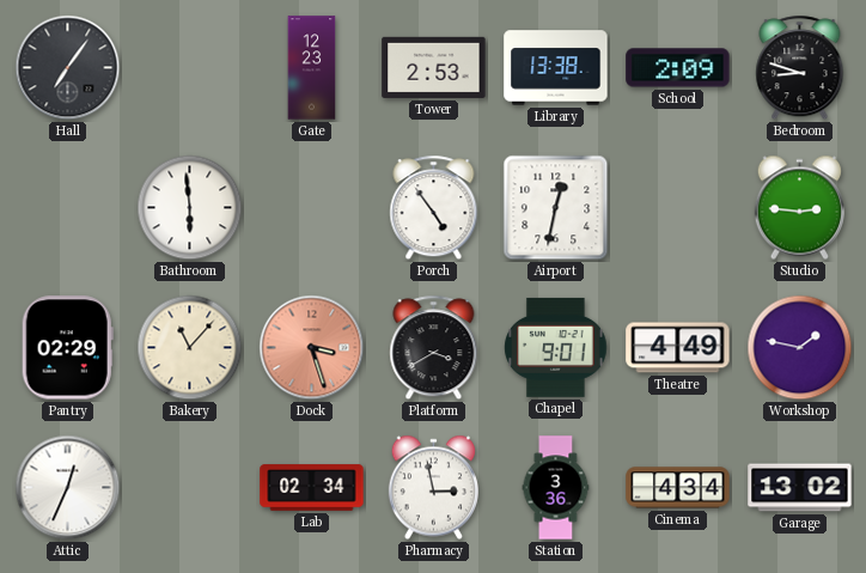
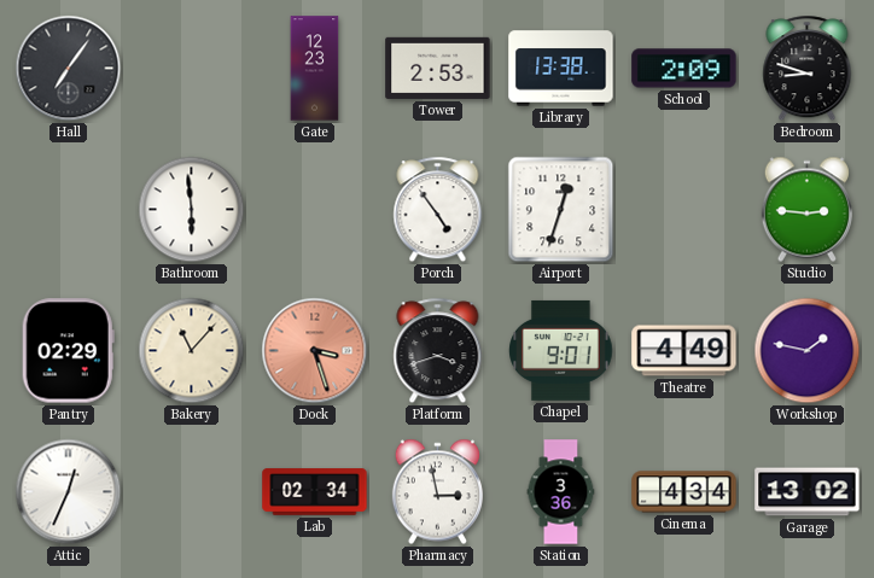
Airport: 12:32 -> 12:33 (561, 210)
Platform: 3:40 -> 3:42 (438, 351)
